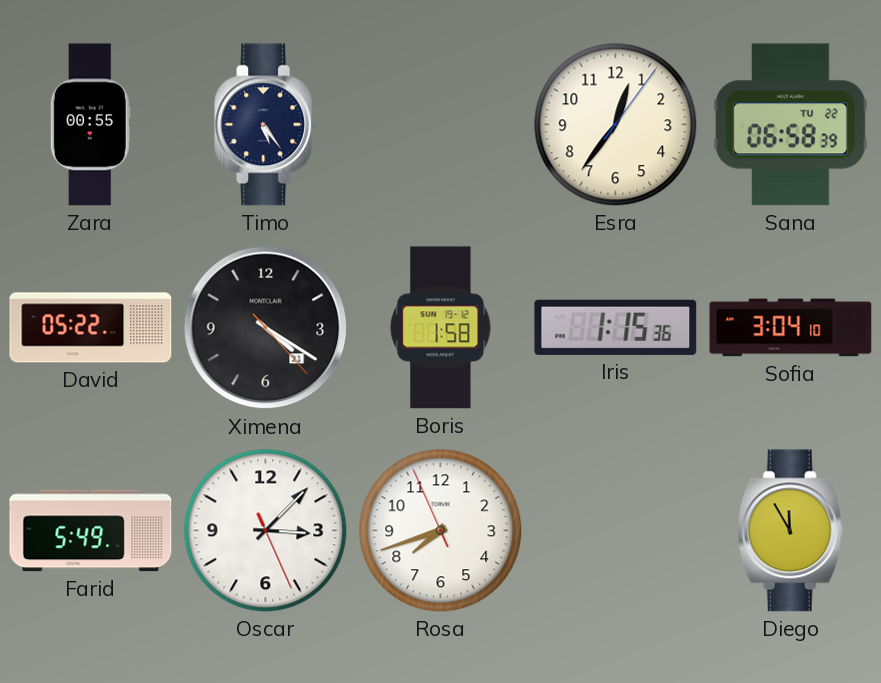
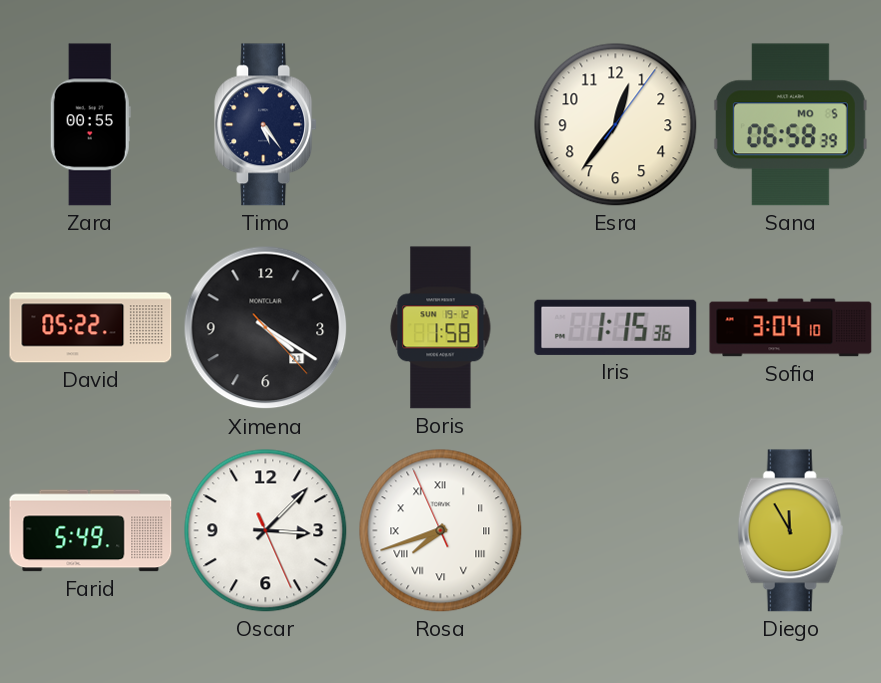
Sana date: TU 22 -> MO 5 (790, 125)
Rosa numerals: Arabic -> Roman (441, 531)
